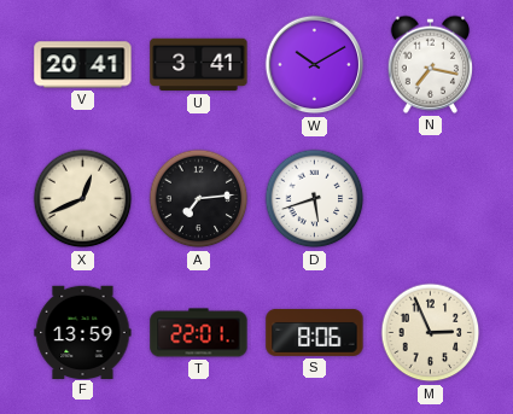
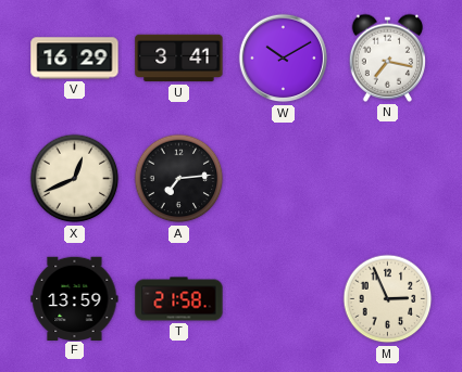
V: 20:41 -> 16:29 (75, 59)
D: 5:42 -> none (315, 199)
T: 22:01 -> 21:58 (179, 299)
S: 8:06 -> none (315, 332)
